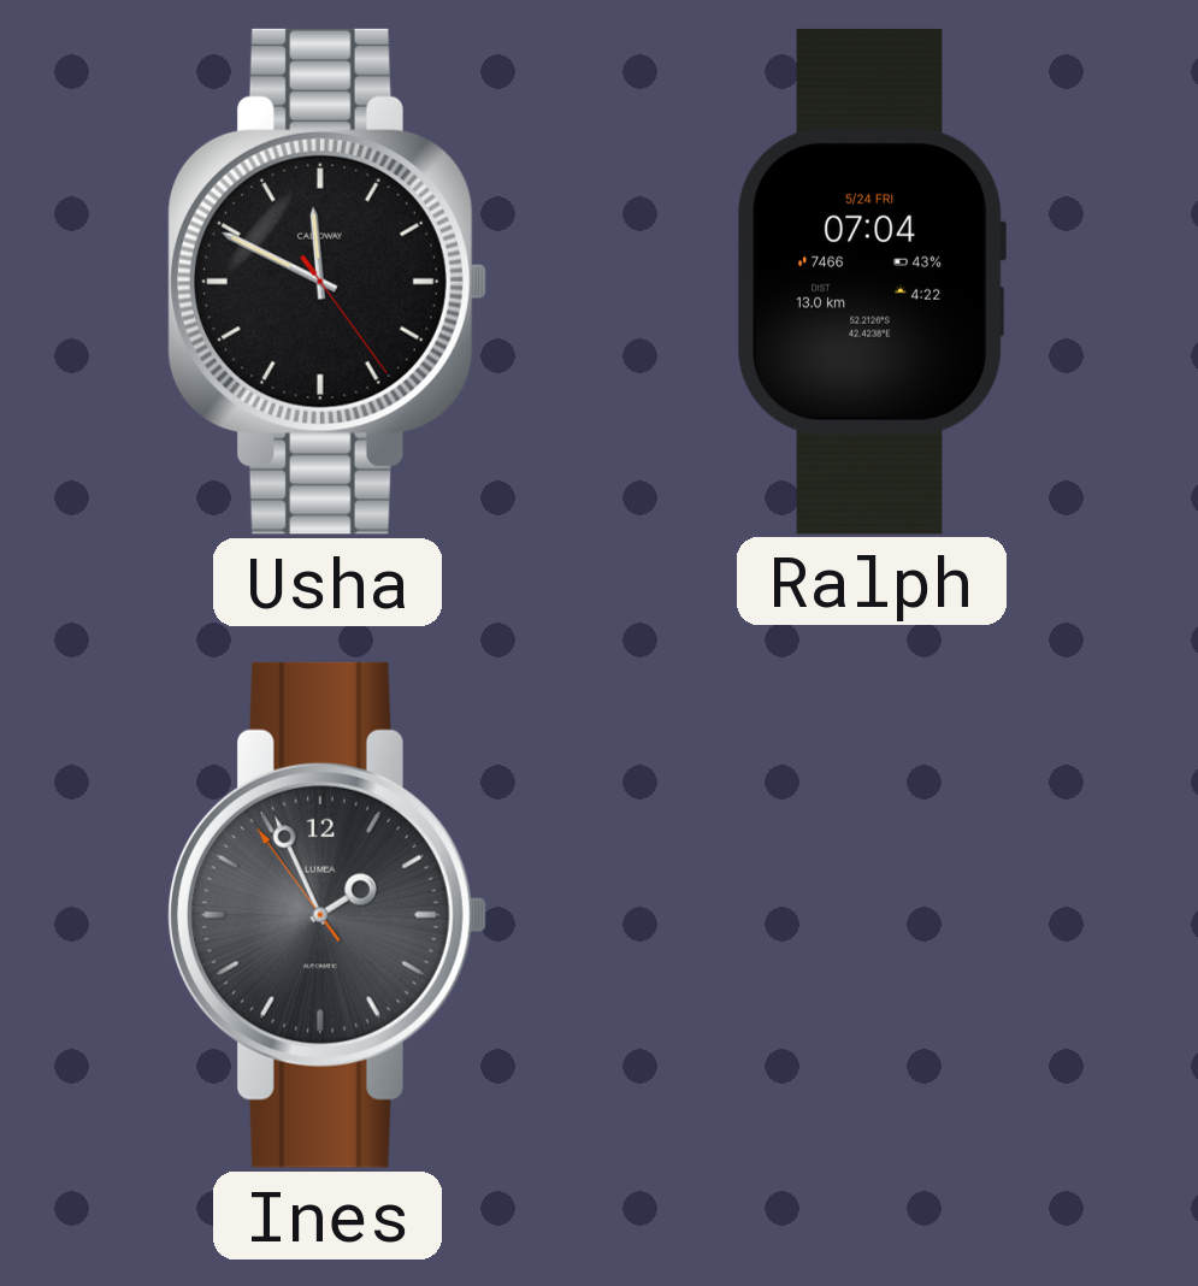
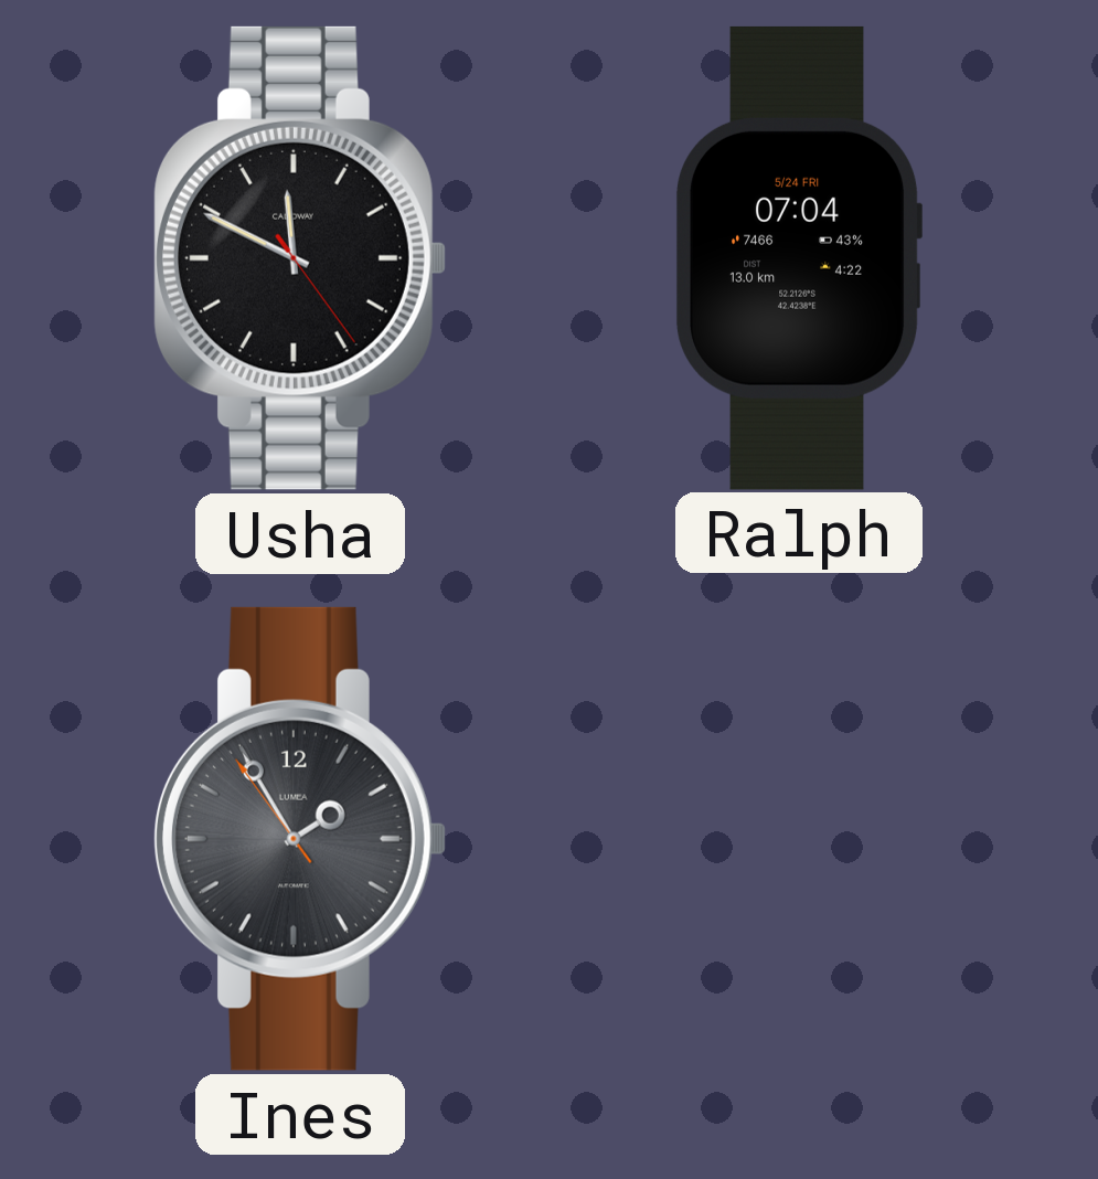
Ines: 1:55 -> 1:54 (300, 839)
